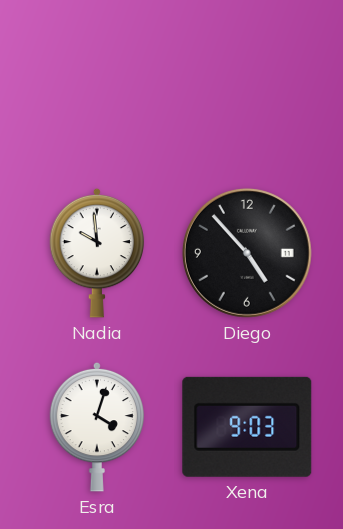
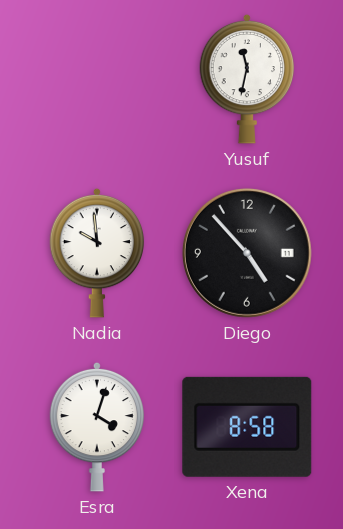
Yusuf: none -> 11:32 (247, 79)
Xena: 9:03 -> 8:58 (247, 427)
